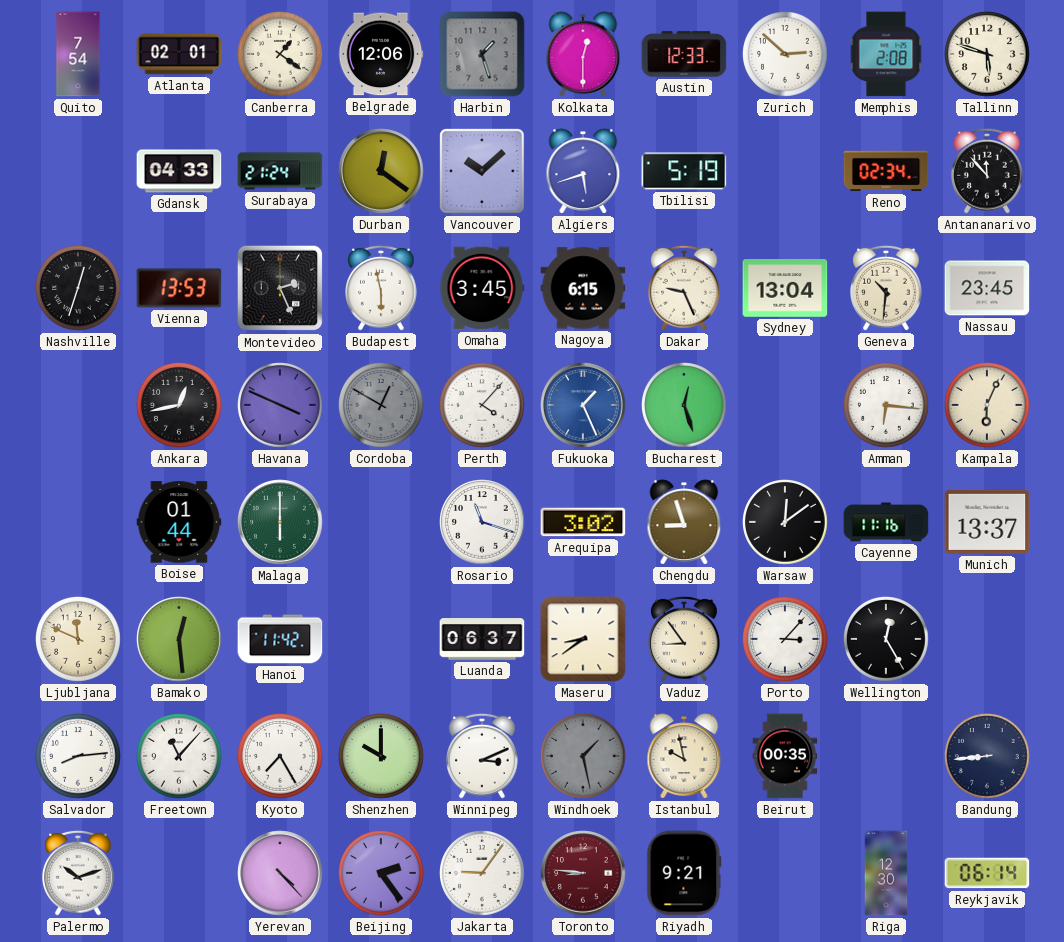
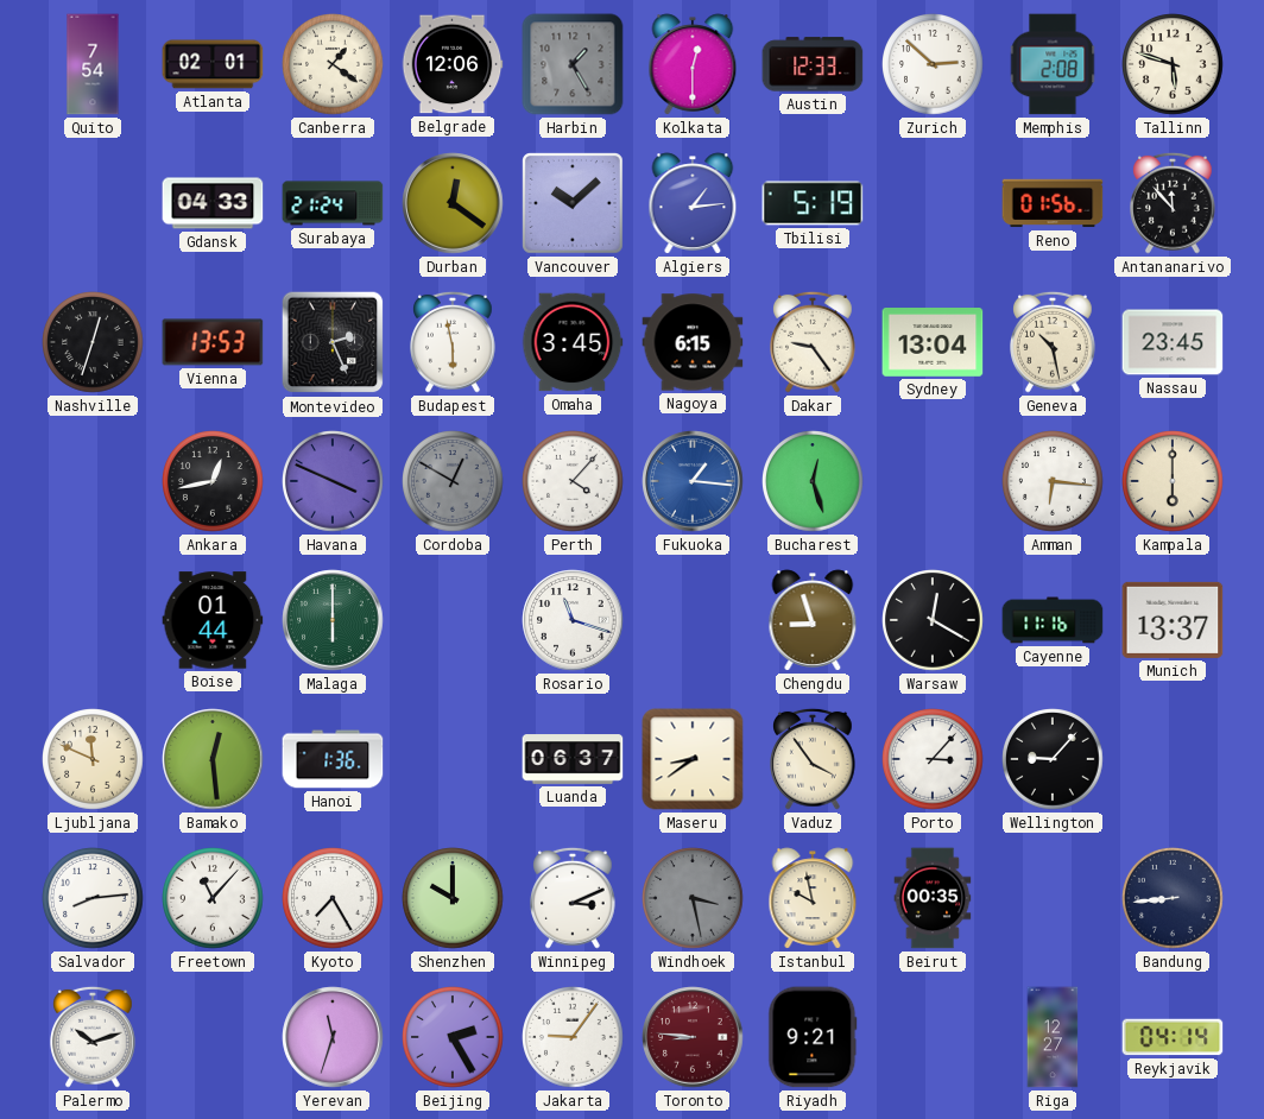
Harbin: 1:27 -> 1:25 (573, 64)
Algiers: 5:42 -> 1:14 (693, 203)
Reno: 02:34 -> 01:56 (1053, 203)
Dakar: 9:26 -> 9:24 (814, 342)
Geneva: 10:31 -> 10:28 (1054, 342)
Fukuoka: 1:26 -> 1:16 (693, 481)
Kampala: 6:04 -> 6:00 (1173, 481)
Arequipa: 3:02 -> none (583, 522)
Warsaw: 12:09 -> 12:20 (933, 620)
Hanoi: 11:42 -> 1:36 (333, 759)
Vaduz: 8:54 -> 3:54 (814, 759)
Wellington: 12:25 -> 9:07 (1053, 759)
Windhoek: 1:28 -> 3:28 (693, 898)
Yerevan: 4:23 -> 11:33 (333, 1037)
Beijing: 2:24 -> 2:25 (453, 1037)
Riga: 12:30 -> 12:27 (1053, 1037)
Reykjavik: 06:14 -> 04:14 (1173, 1037)
